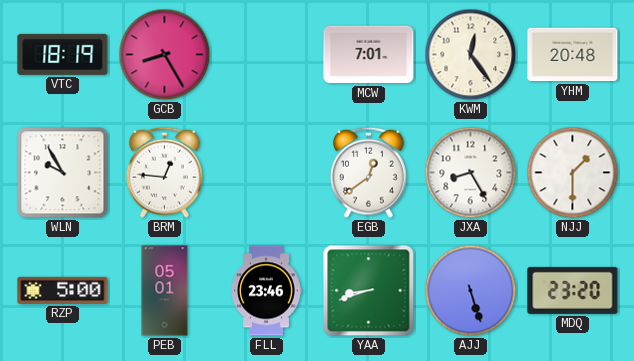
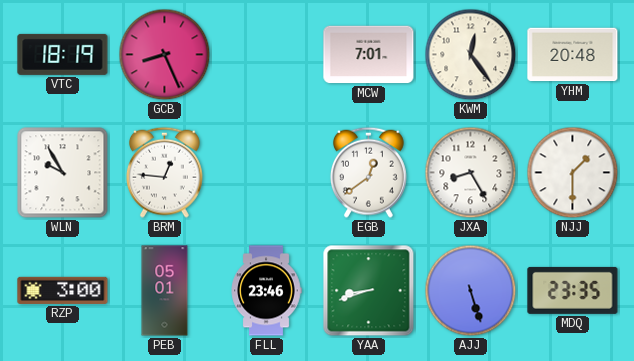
GCB: 8:25 -> 8:26 (165, 55)
RZP: 5:00 -> 3:00 (63, 290)
MDQ: 23:20 -> 23:35 (573, 290)
